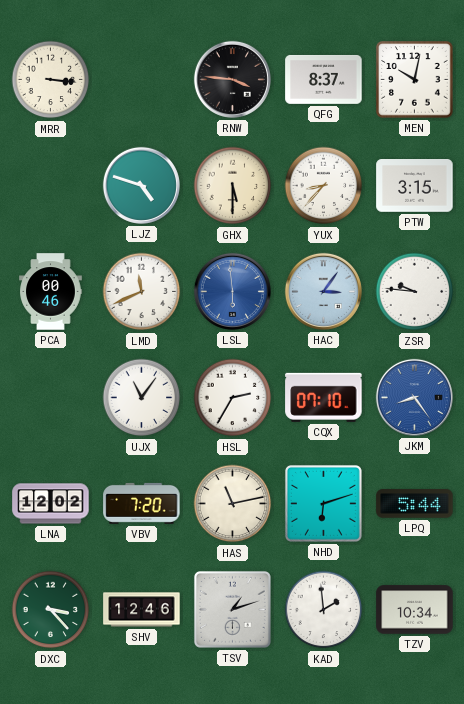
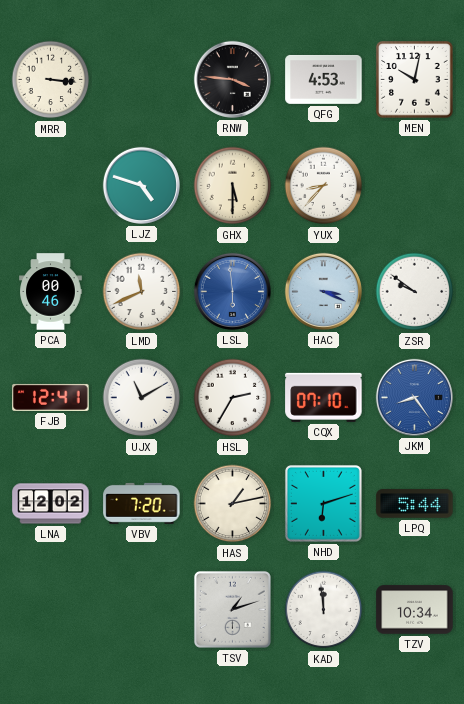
QFG: 8:37 -> 4:53 (324, 79)
PTW: 3:15 -> none (415, 186)
HAC: 3:06 -> 3:19 (323, 291)
ZSR: 9:46 -> 9:51 (415, 292)
FJB: none -> 12:41 (51, 397)
UJX: 11:06 -> 11:10 (142, 398)
HAS: 11:13 -> 1:13 (233, 504)
DXC: 3:23 -> none (51, 610)
SHV: 12:46 -> none (142, 610)
KAD: 1:59 -> 11:59 (324, 610)
